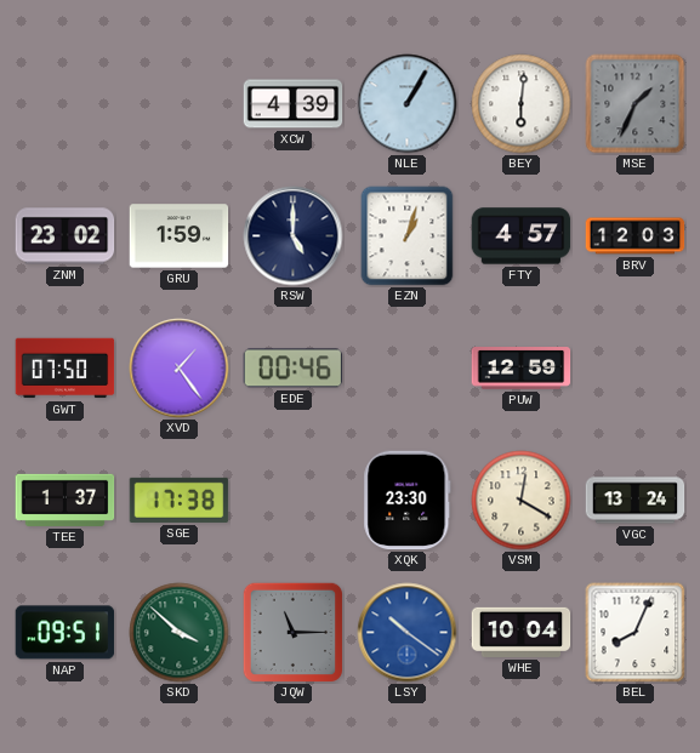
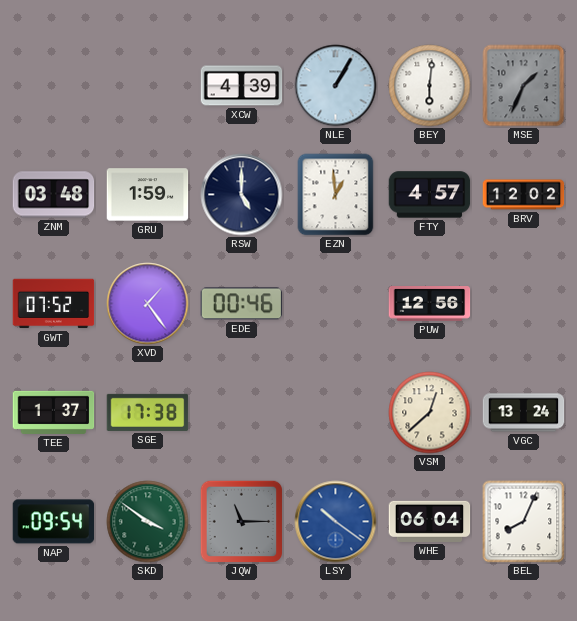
ZNM: 23:02 -> 03:48 (54, 195)
EZN: 1:03 -> 12:59 (336, 195)
BRV: 12:03 -> 12:02 (524, 195)
GWT: 07:50 -> 07:52 (54, 304)
PUW: 12:59 -> 12:56 (430, 304)
XQK: 23:30 -> none (408, 501)
VSM: 12:20 -> 12:38 (430, 413)
NAP: 09:51 -> 09:54 (54, 522)
SKD: 3:52 -> 3:51 (148, 522)
WHE: 10:04 -> 06:04 (430, 521)
